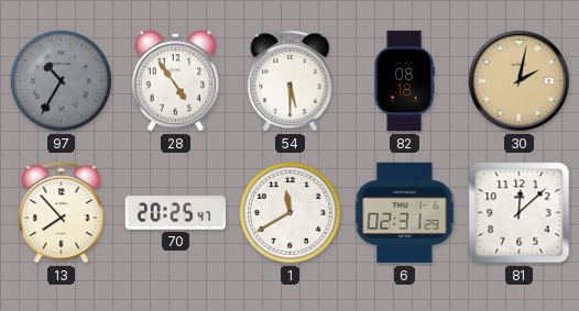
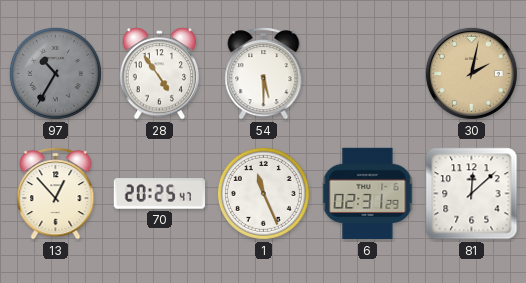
82: 08:18 -> none (404, 81)
13: 7:53 -> 12:53 (56, 194)
1: 11:40 -> 11:26 (263, 193)
